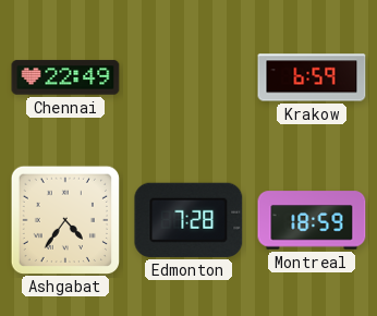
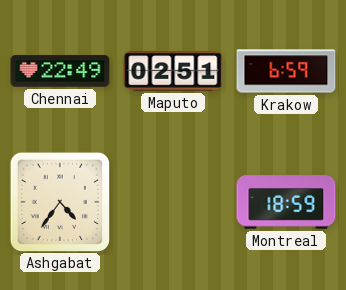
Maputo: none -> 02:51 (173, 72)
Edmonton: 7:28 -> none (188, 220)
